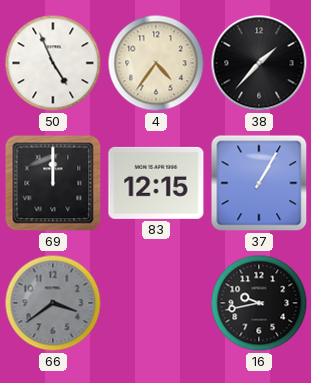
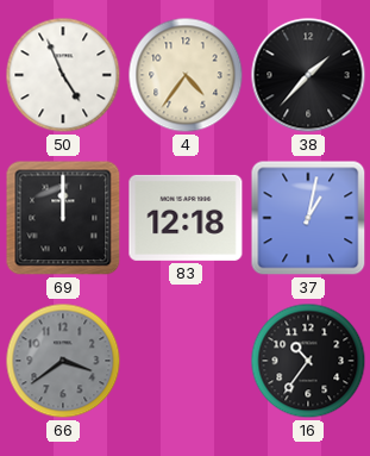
83: 12:15 -> 12:18 (186, 218)
37: 1:05 -> 1:02 (308, 218)
16: 9:43 -> 10:36 (308, 361)
